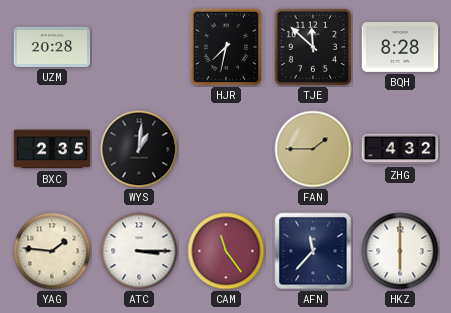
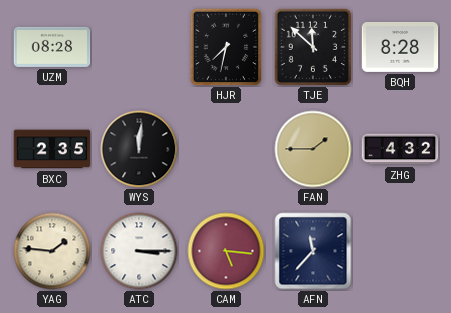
UZM: 20:28 -> 08:28 (52, 47)
WYS: 1:01 -> 12:01 (139, 149)
CAM: 11:24 -> 5:16 (226, 251)
HKZ: 6:00 -> none (400, 251)
